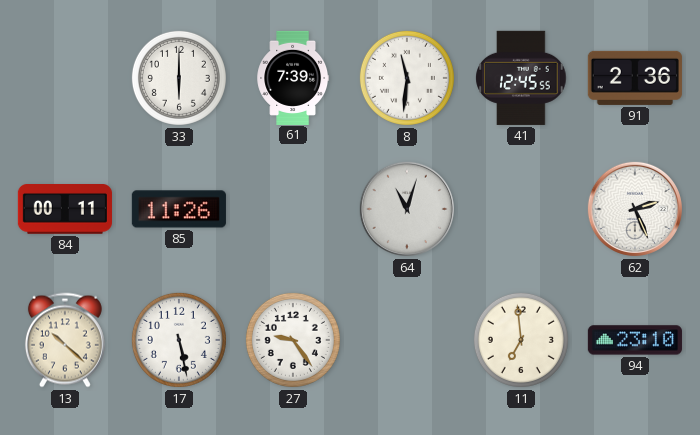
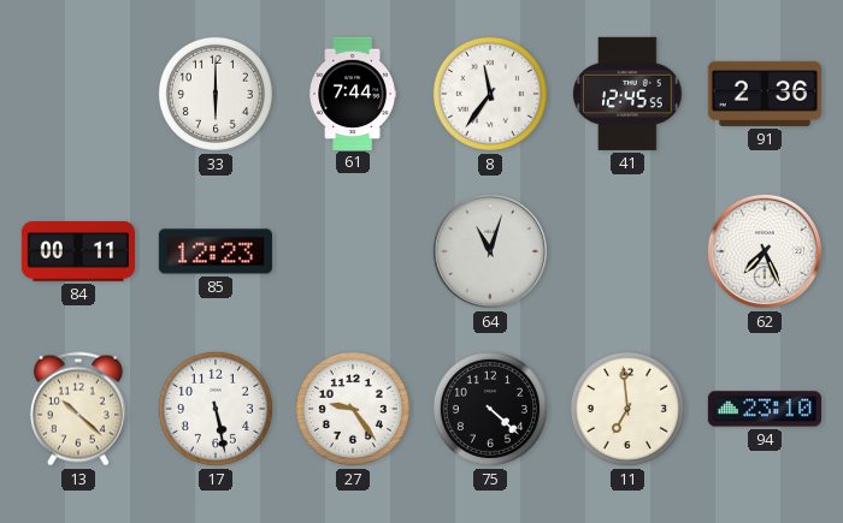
61: 7:39 -> 7:44 (352, 93)
8: 11:31 -> 11:36 (490, 94)
85: 11:26 -> 12:23 (216, 251)
62: 2:26 -> 7:26 (765, 251)
75: none -> 4:22 (490, 409)
